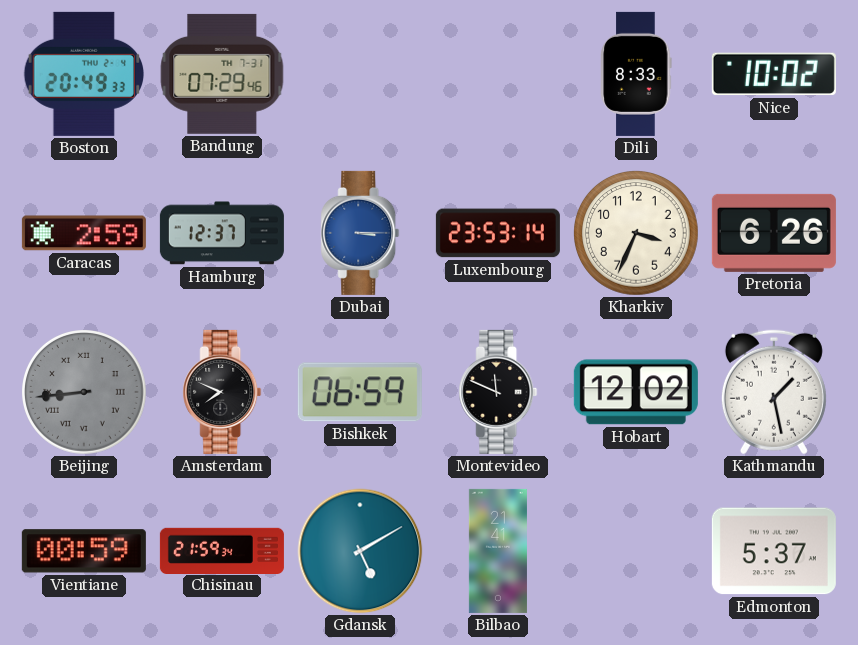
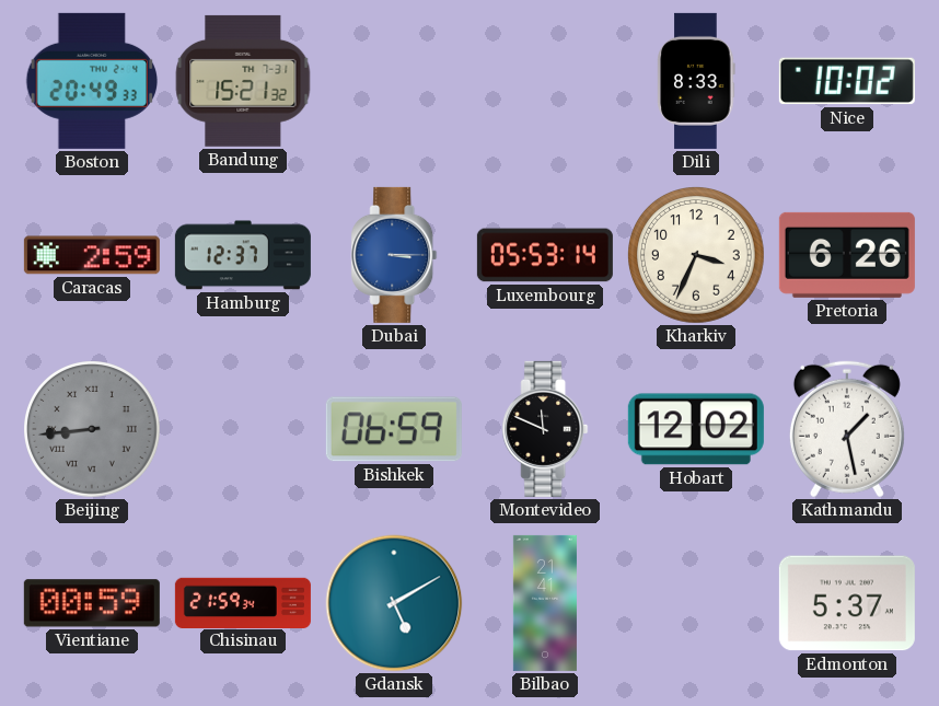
Bandung: 07:29 -> 15:21 (243, 81)
Luxembourg: 23:53 -> 05:53 (545, 255)
Amsterdam: 7:49 -> none (222, 392)
